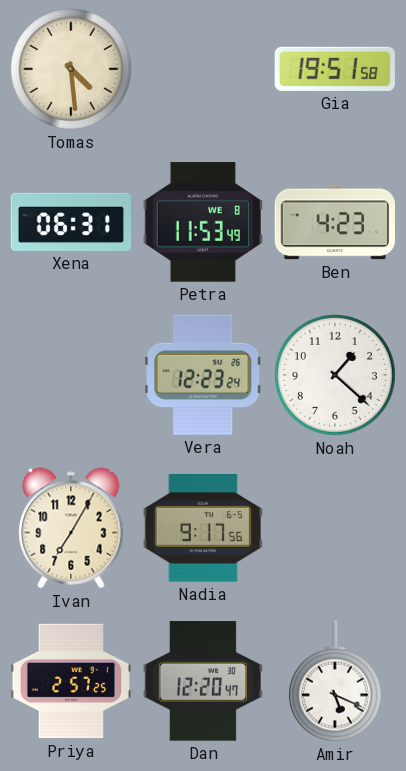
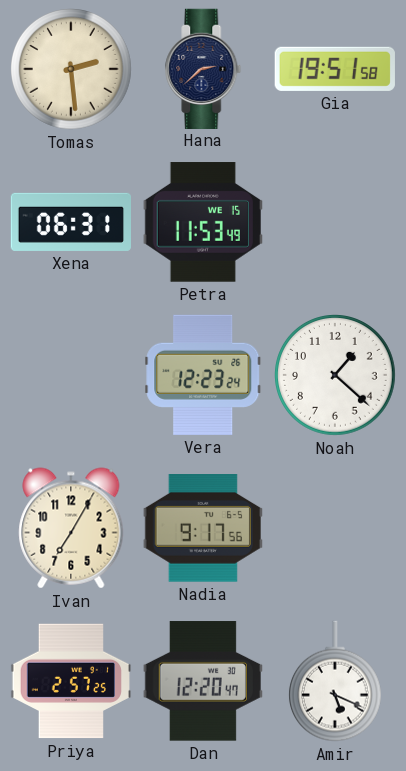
Tomas: 4:29 -> 2:29 (72, 70)
Hana: none -> 2:38 (203, 68)
Petra date: WE 8 -> WE 15 (203, 222)
Ben: 4:23 -> none (335, 222)
